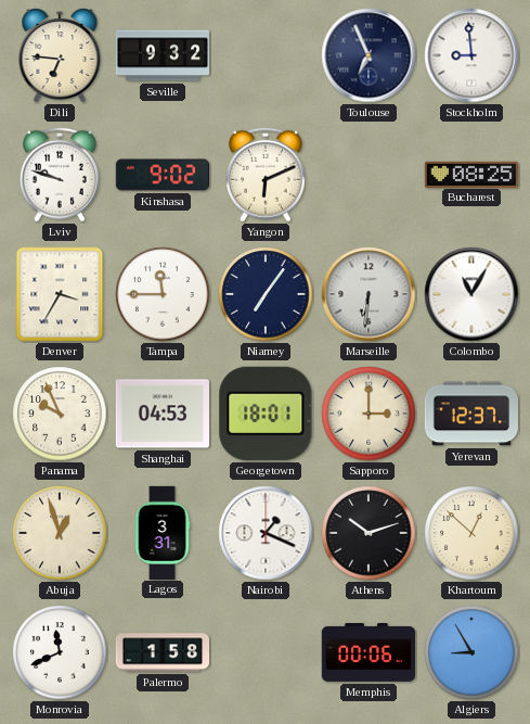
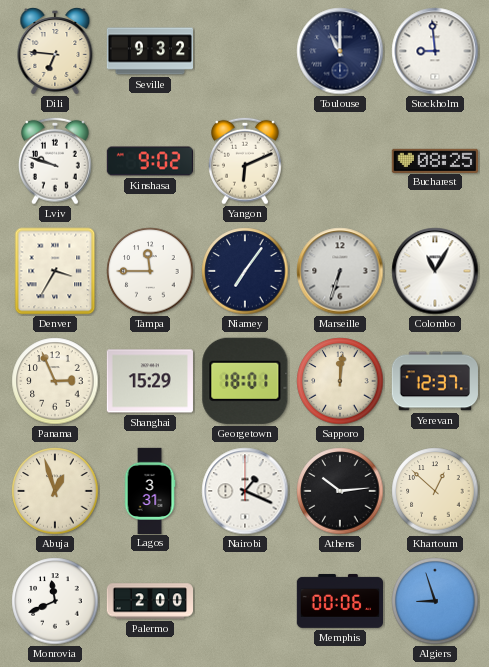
Toulouse: 6:56 -> 11:00 (340, 51)
Marseille: 6:31 -> 6:33 (340, 271)
Panama: 9:56 -> 2:56 (55, 381)
Shanghai: 04:53 -> 15:29 (150, 381)
Sapporo: 3:00 -> 12:01 (340, 381)
Athens: 10:12 -> 10:14 (340, 491)
Palermo: 1:58 -> 2:00 (149, 601)
Algiers: 8:55 -> 8:57 (435, 601)
